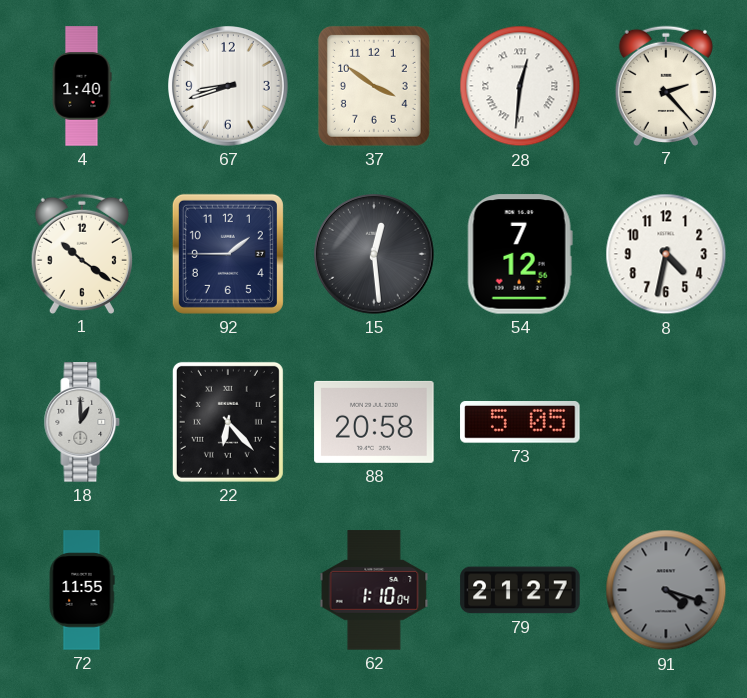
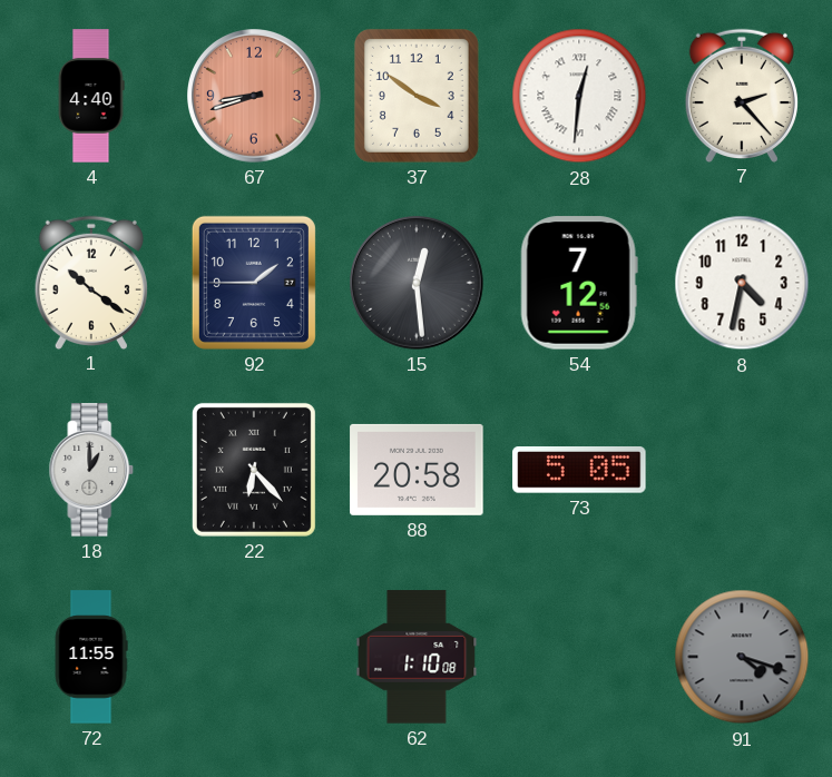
4: 1:40 -> 4:40 (91, 96)
67 dial: white -> salmon (255, 97)
62: 1:10:04 -> 1:10:08 (417, 657)
79: 21:27 -> none (520, 590)
